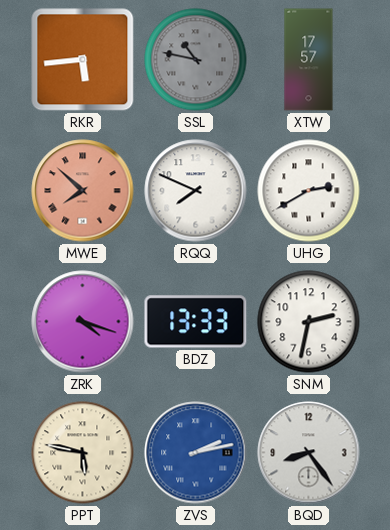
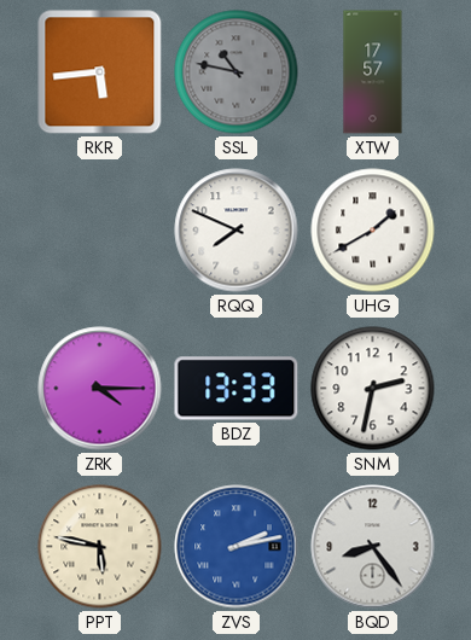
MWE: 7:52 -> none (83, 191)
UHG: 2:40 -> 1:40 (373, 231)
ZRK: 4:18 -> 4:15 (100, 389)
